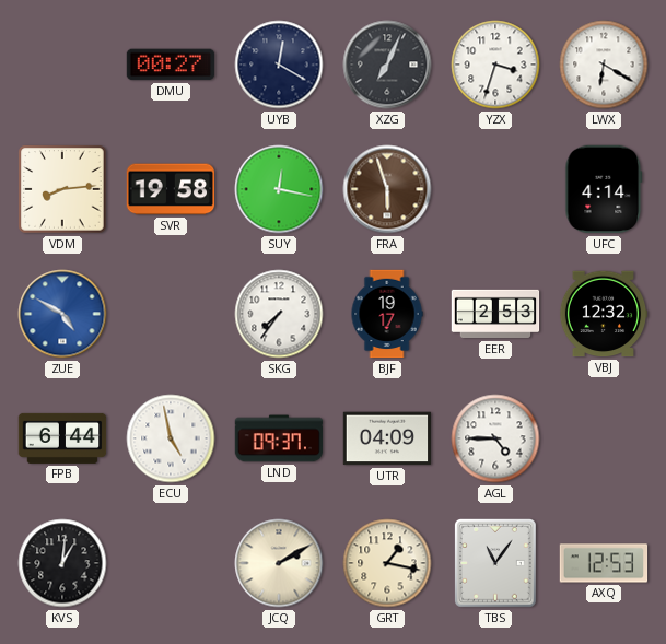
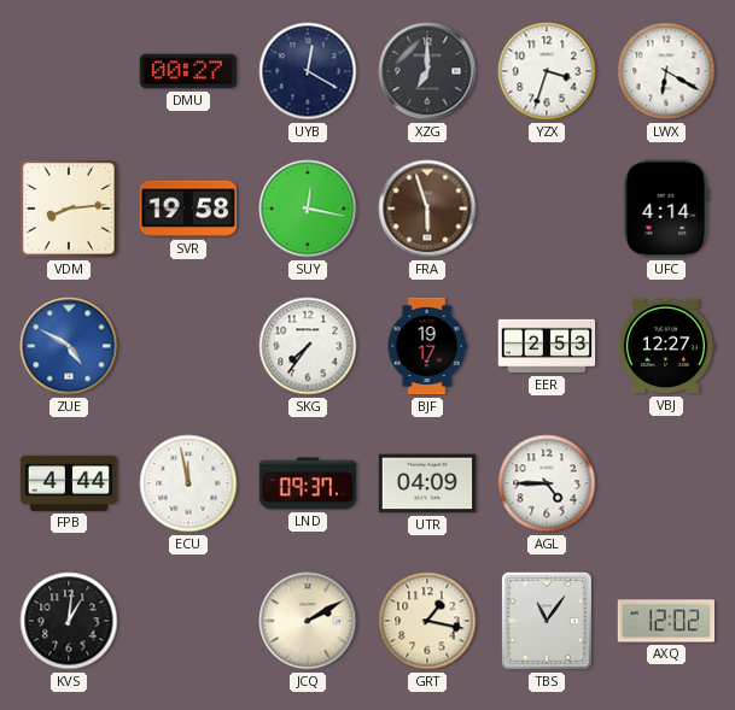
XZG: 7:04 -> 7:00 (427, 71)
VBJ: 12:32 -> 12:27 (666, 346)
FPB: 6:44 -> 4:44 (69, 483)
ECU: 4:58 -> 11:58 (188, 483)
AXQ: 12:53 -> 12:02 (666, 621)
